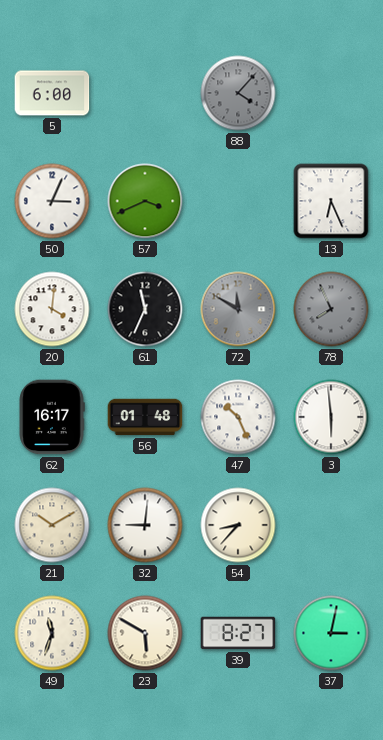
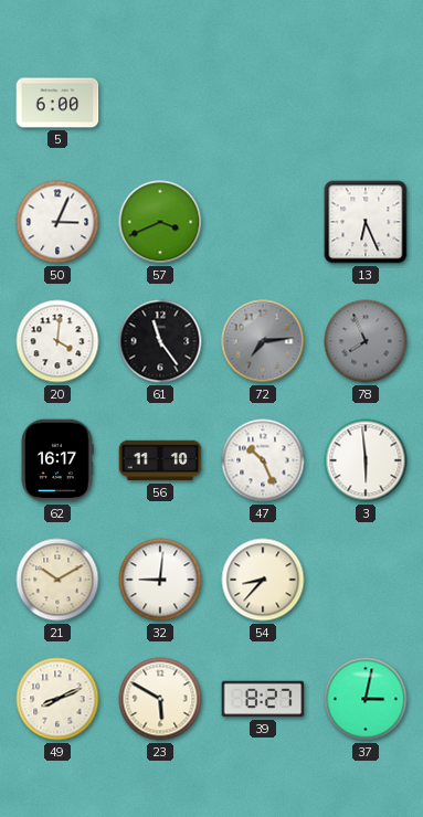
88: 4:07 -> none (238, 93)
61: 11:34 -> 11:24 (160, 341)
72: 11:50 -> 7:14 (263, 341)
56: 01:48 -> 11:10 (160, 460)
49: 11:33 -> 8:11 (57, 699)
